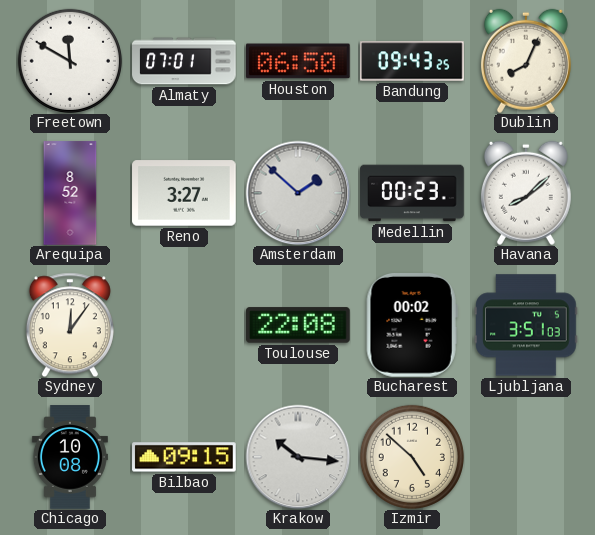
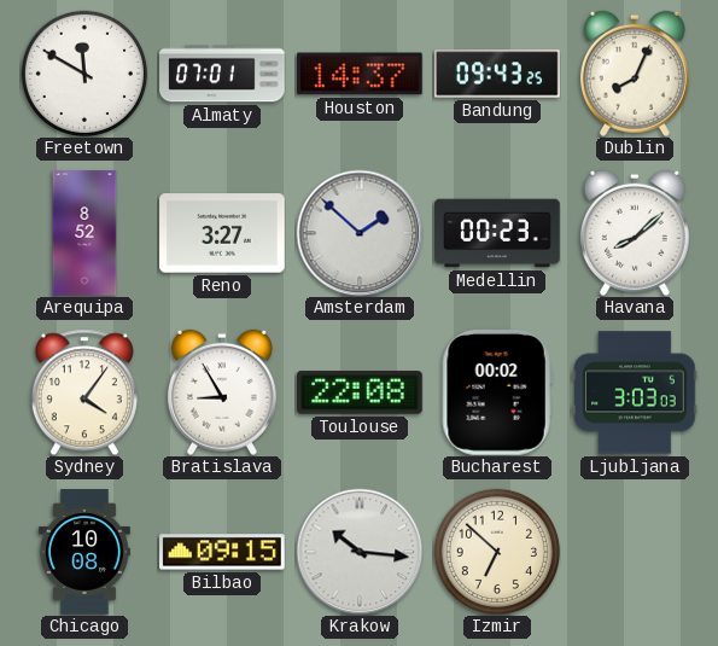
Houston: 06:50 -> 14:37 (361, 74)
Sydney: 12:06 -> 4:06 (84, 392)
Bratislava: none -> 8:55 (222, 392)
Ljubljana: 3:51 -> 3:03 (635, 392)
Izmir: 4:52 -> 6:52 (497, 552)
